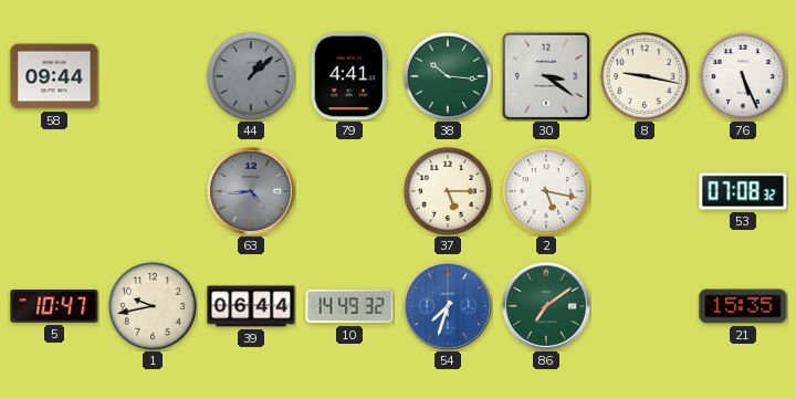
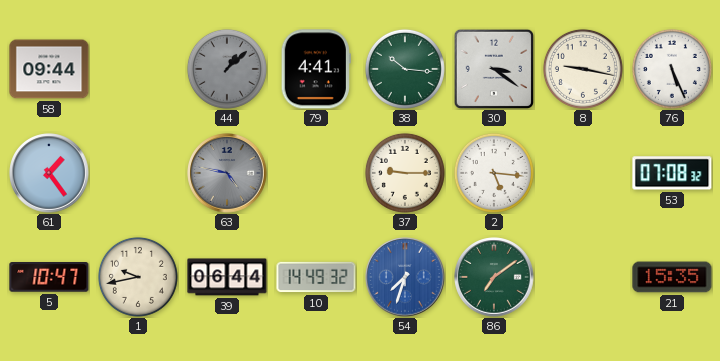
61: none -> 1:24 (49, 173)
63: 4:44 -> 4:47 (227, 173)
37: 5:15 -> 9:15 (405, 173)
2: 5:17 -> 5:16 (494, 173)
